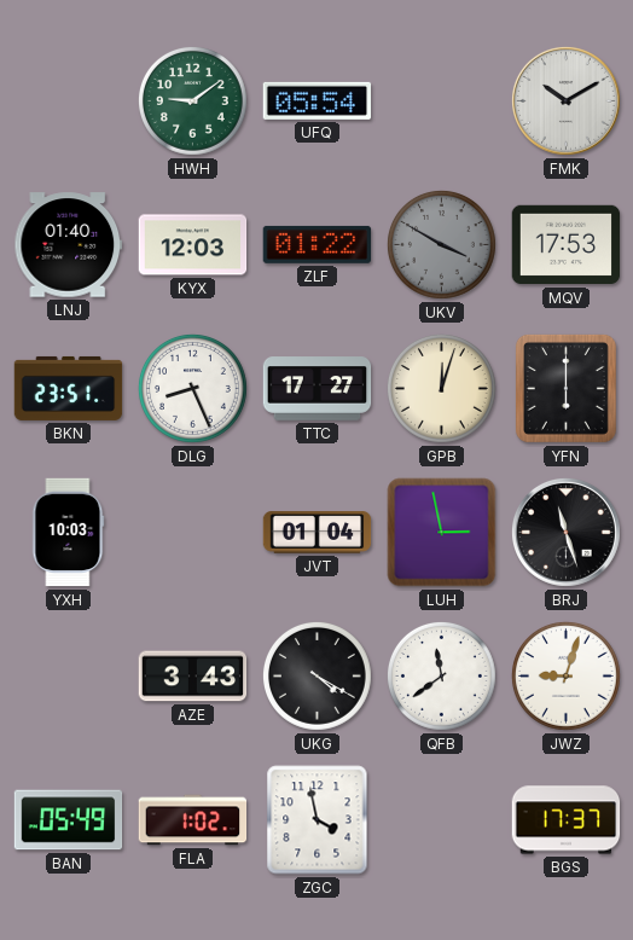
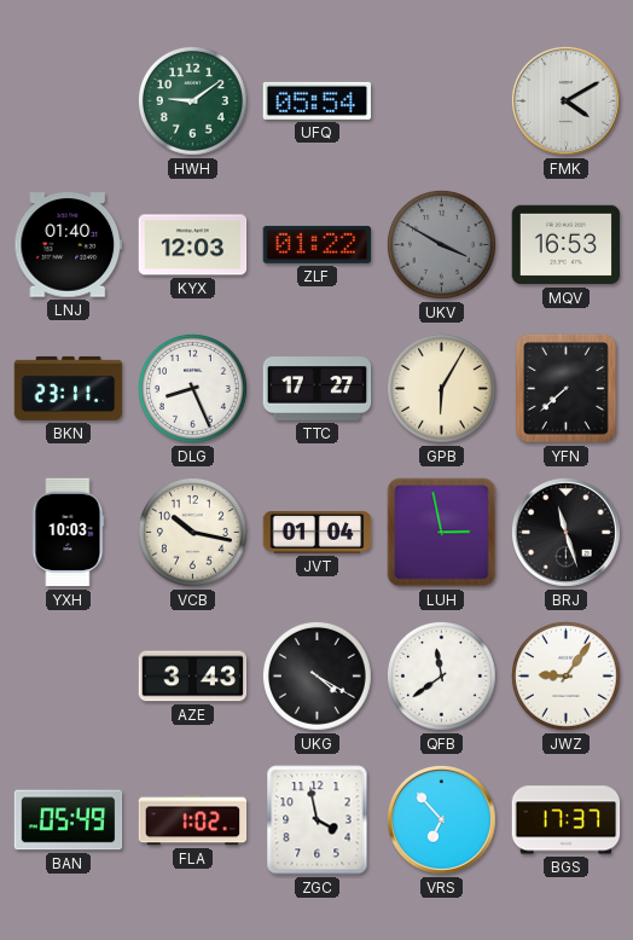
FMK: 10:10 -> 4:10 (565, 100)
MQV: 17:53 -> 16:53 (567, 245)
BKN: 23:51 -> 23:11 (69, 388)
GPB: 12:03 -> 6:05 (441, 388)
YFN: 6:00 -> 7:38 (565, 388)
VCB: none -> 10:17 (192, 532)
JWZ: 9:03 -> 9:06 (565, 675)
VRS: none -> 6:53 (441, 819)
